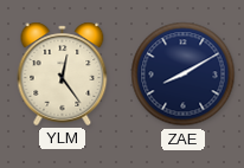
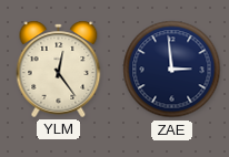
ZAE: 8:10 -> 2:59 (172, 70)
